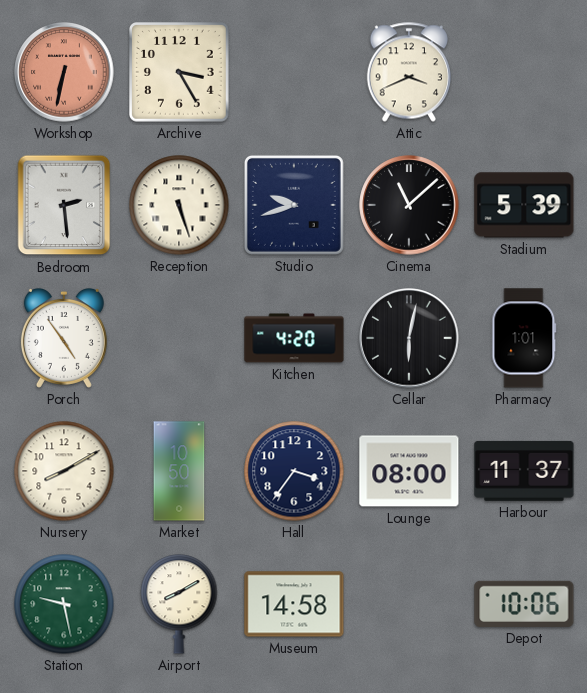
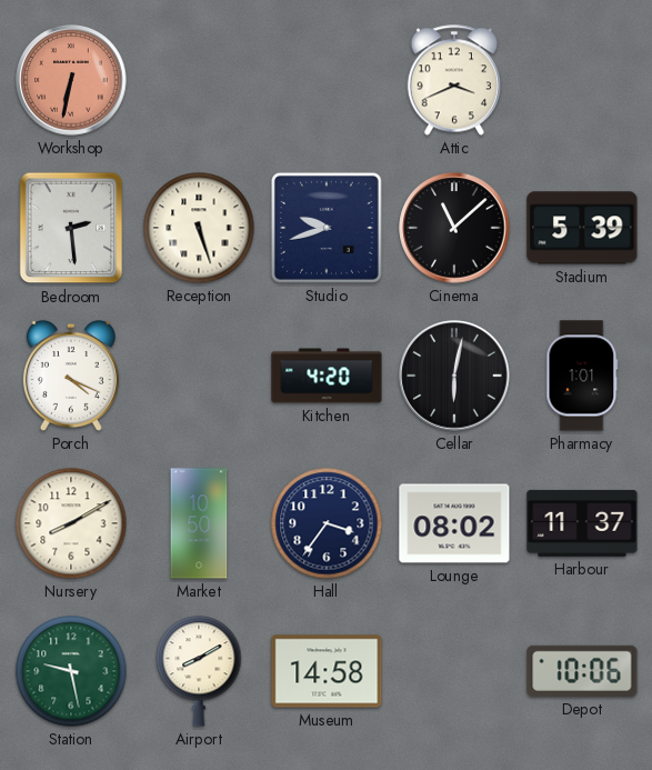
Archive: 3:25 -> none (180, 73)
Porch: 4:54 -> 4:19 (71, 376)
Lounge: 08:00 -> 08:02 (454, 523)
